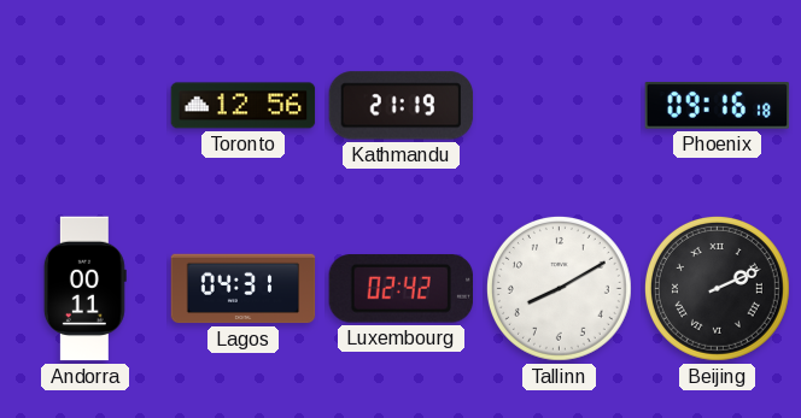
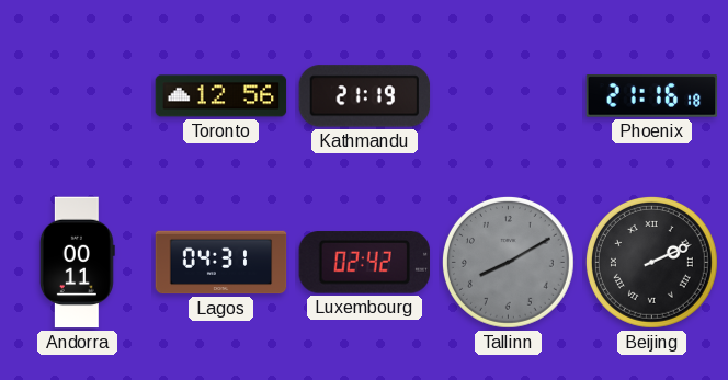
Phoenix: 09:16 -> 21:16 (652, 96)
Tallinn dial: white -> grey (508, 262)
